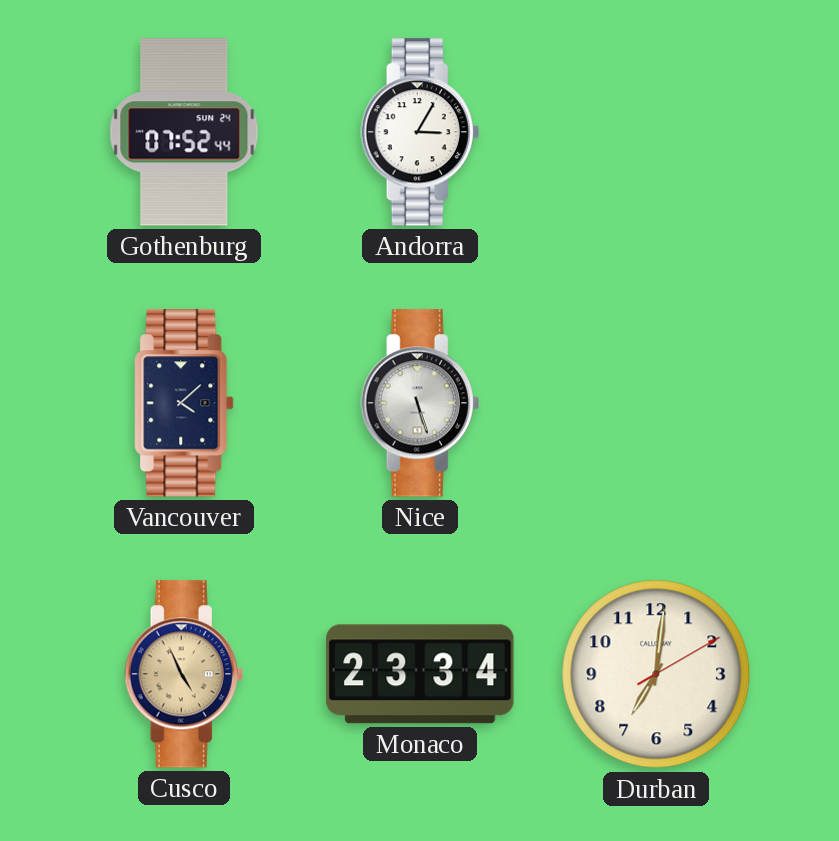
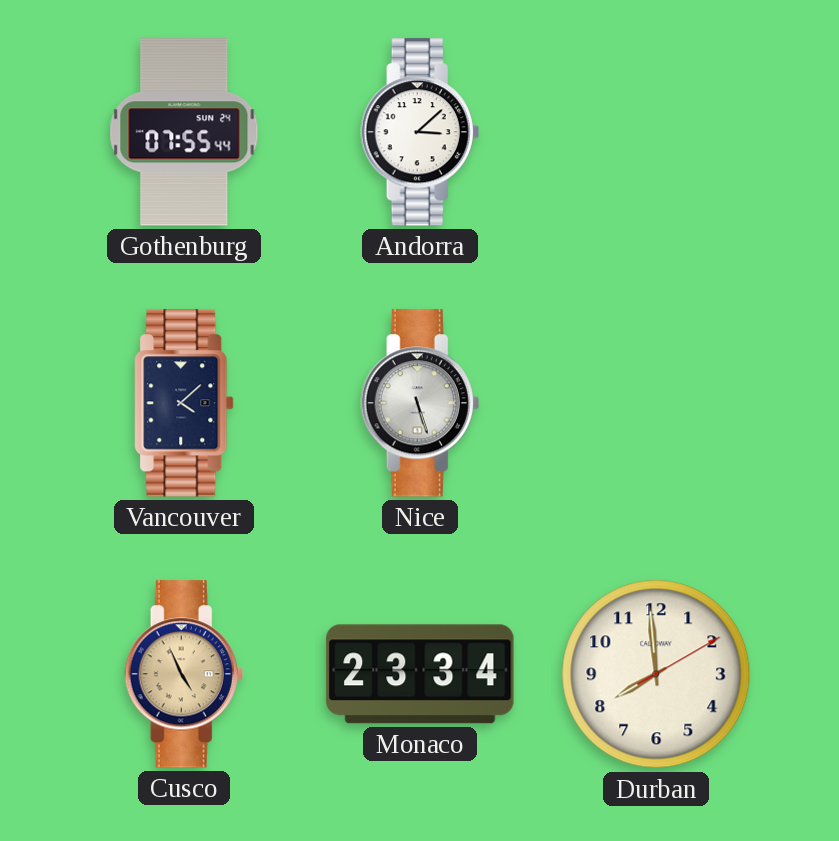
Gothenburg: 07:52 -> 07:55 (184, 132)
Andorra: 3:05 -> 3:08 (420, 132)
Durban: 7:01 -> 7:59 (656, 674)
